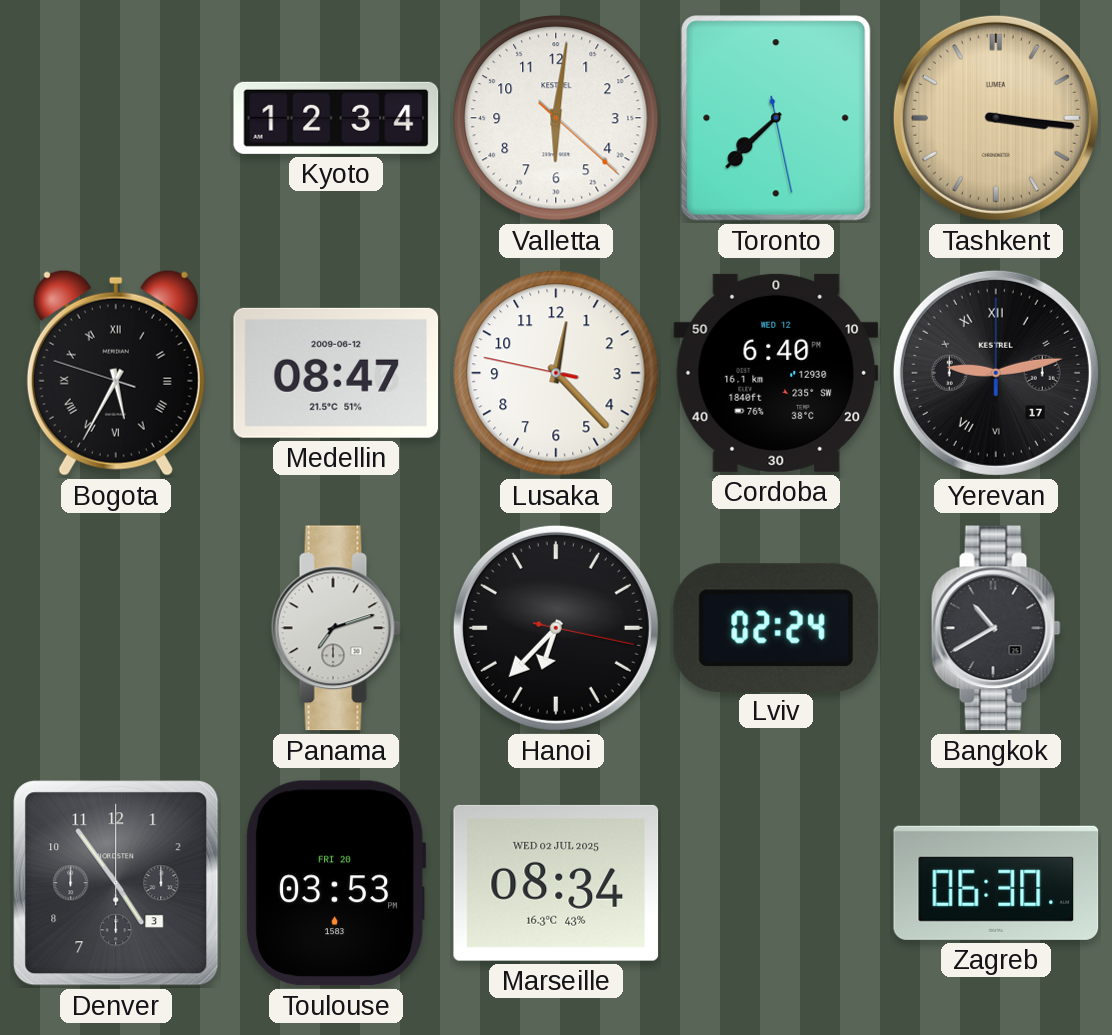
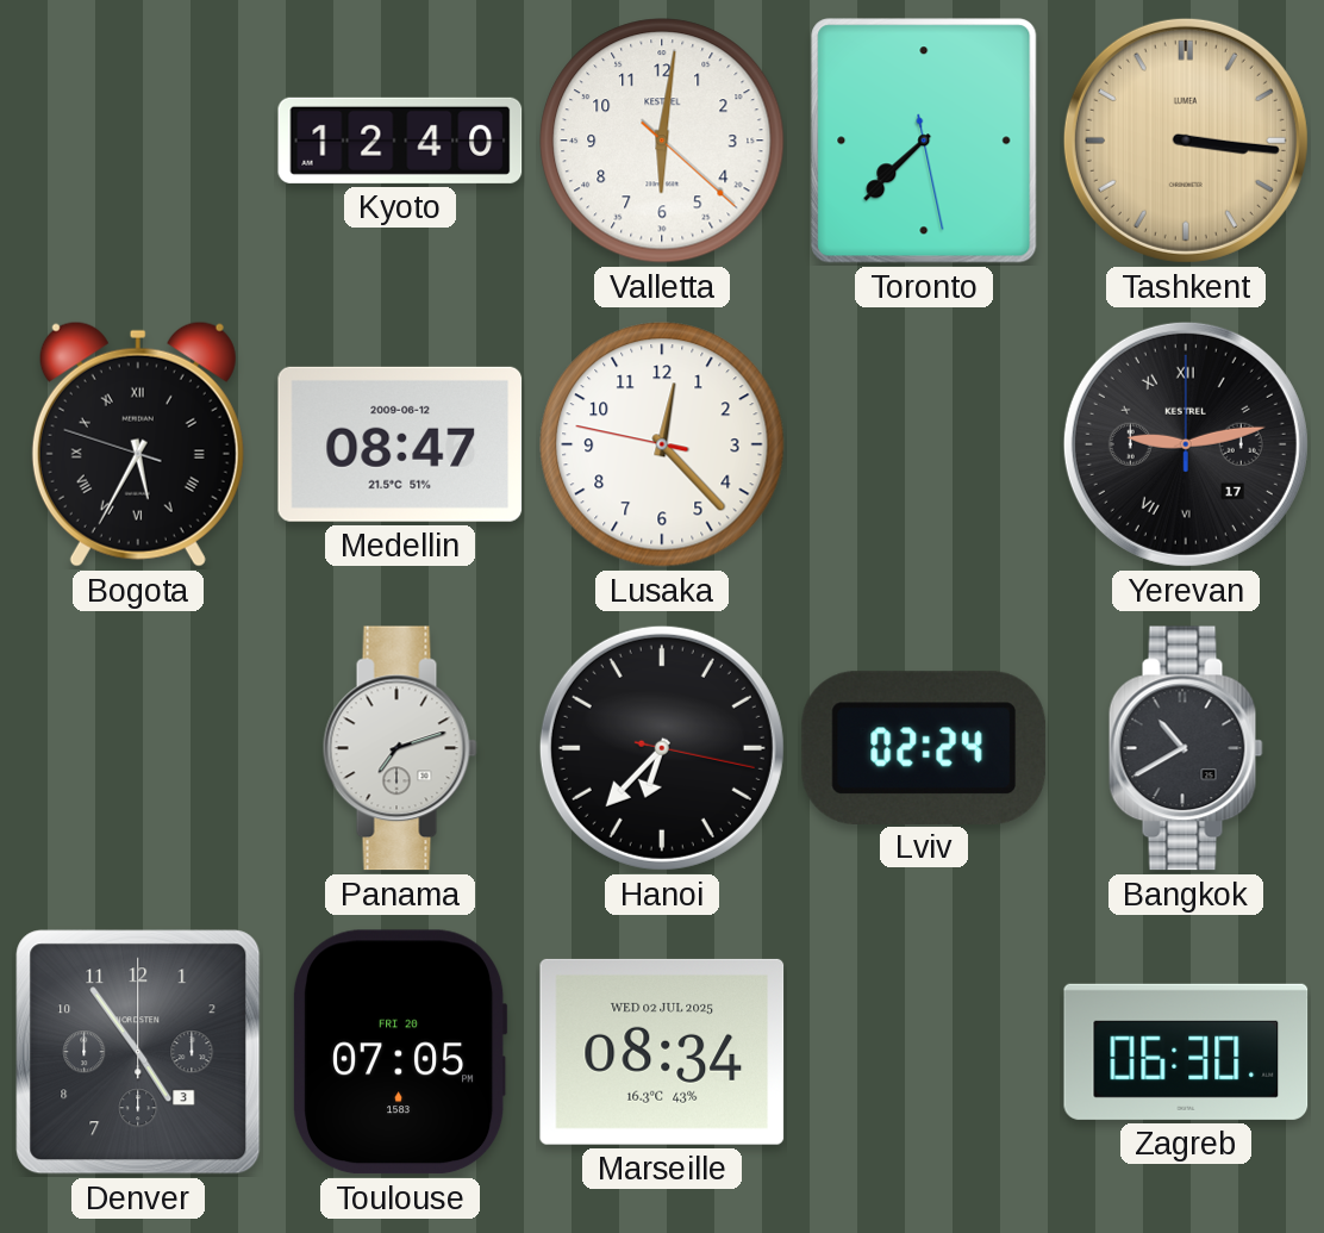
Kyoto: 12:34 -> 12:40 (400, 141)
Cordoba: 6:40 -> none (776, 373)
Toulouse: 03:53 -> 07:05 (400, 1052)
